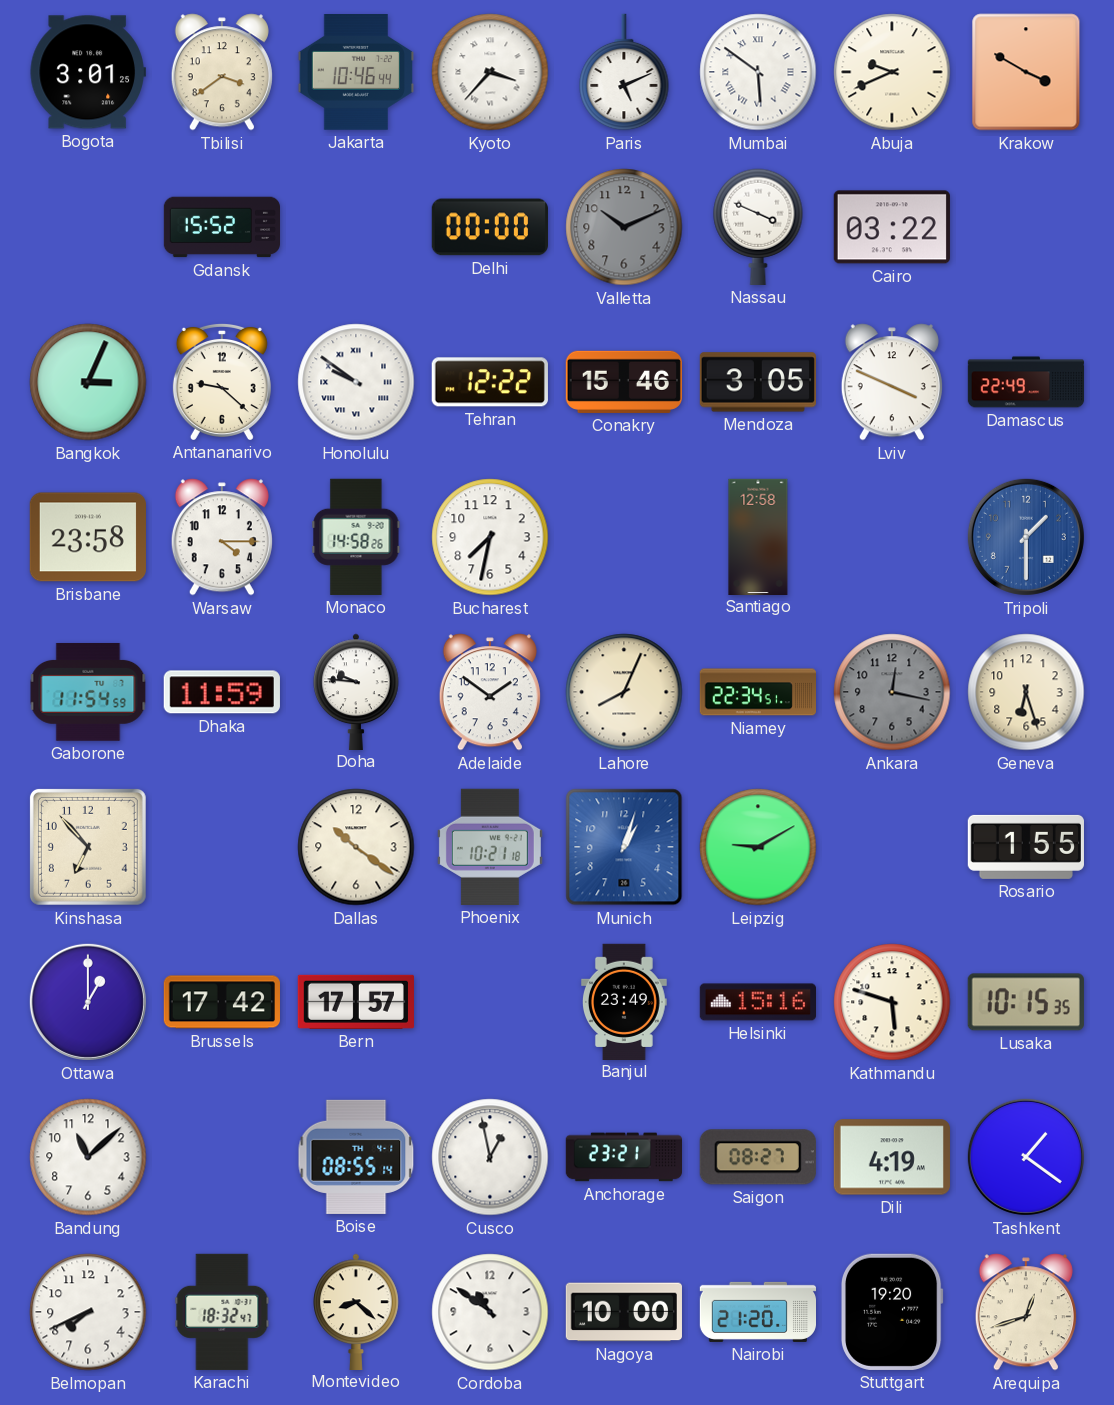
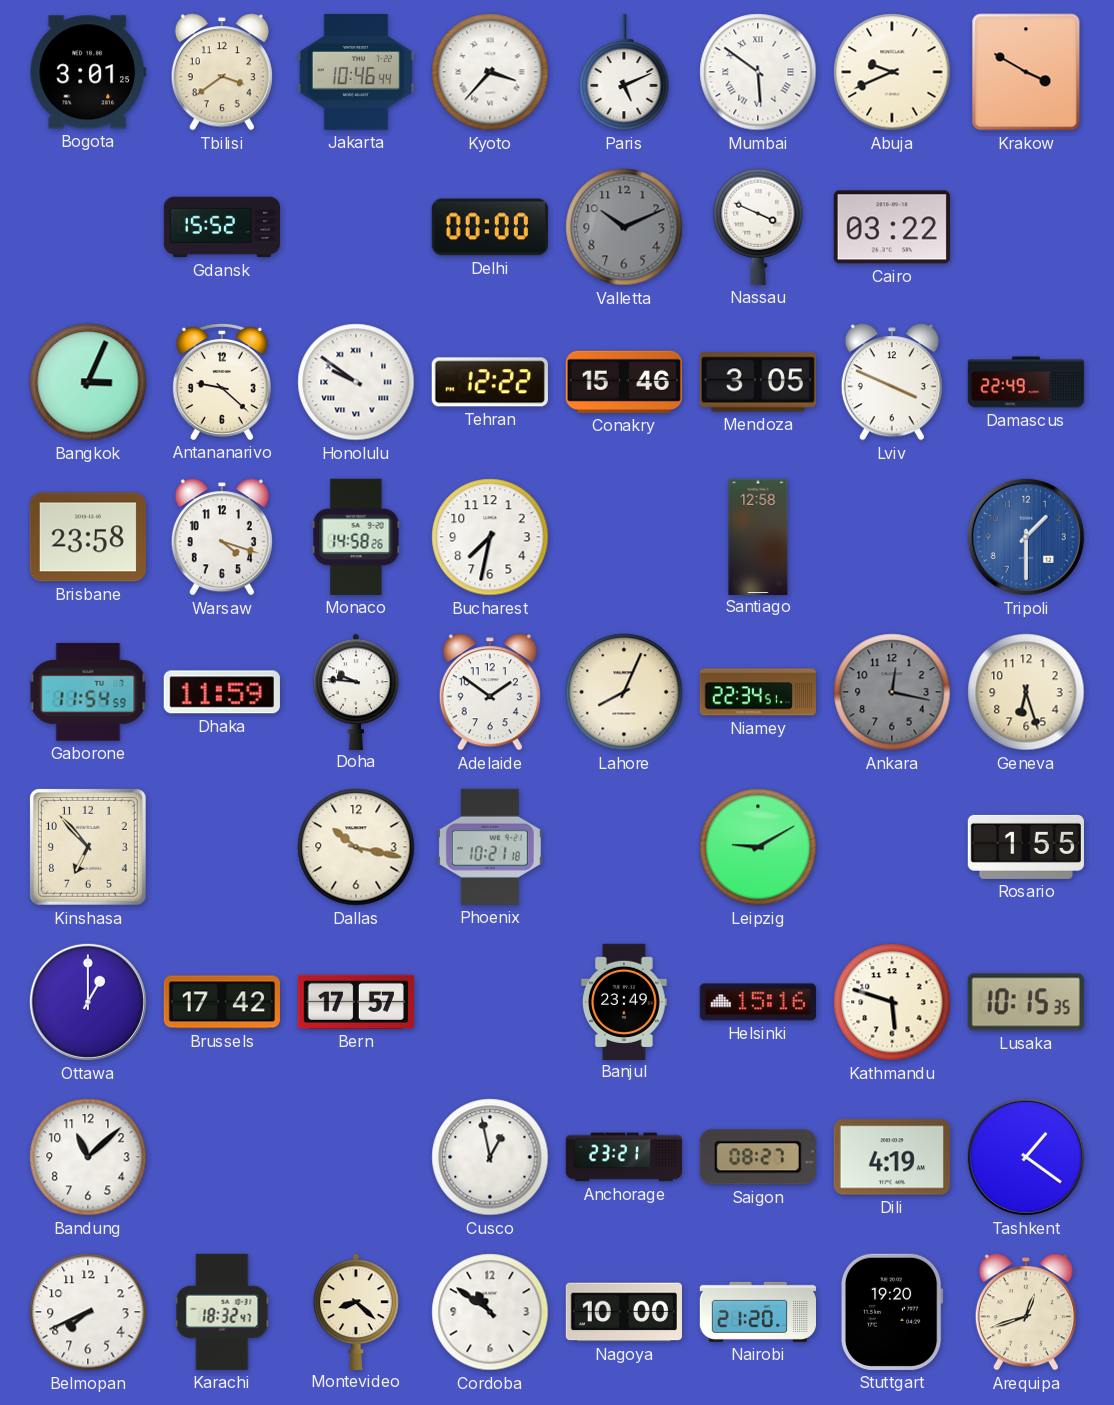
Warsaw: 4:15 -> 4:18 (222, 537)
Dallas: 10:21 -> 10:17 (356, 847)
Munich: 1:03 -> none (624, 847)
Boise: 08:55 -> none (356, 1157)
